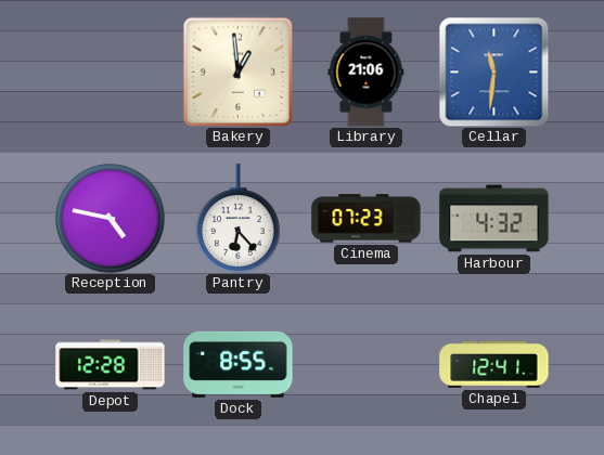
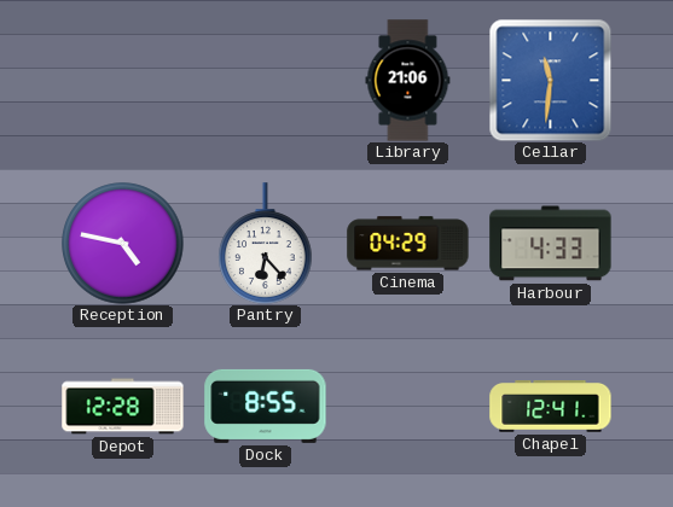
Bakery: 12:59 -> none (237, 71)
Cinema: 07:23 -> 04:29 (408, 244)
Harbour: 4:32 -> 4:33 (551, 244)
